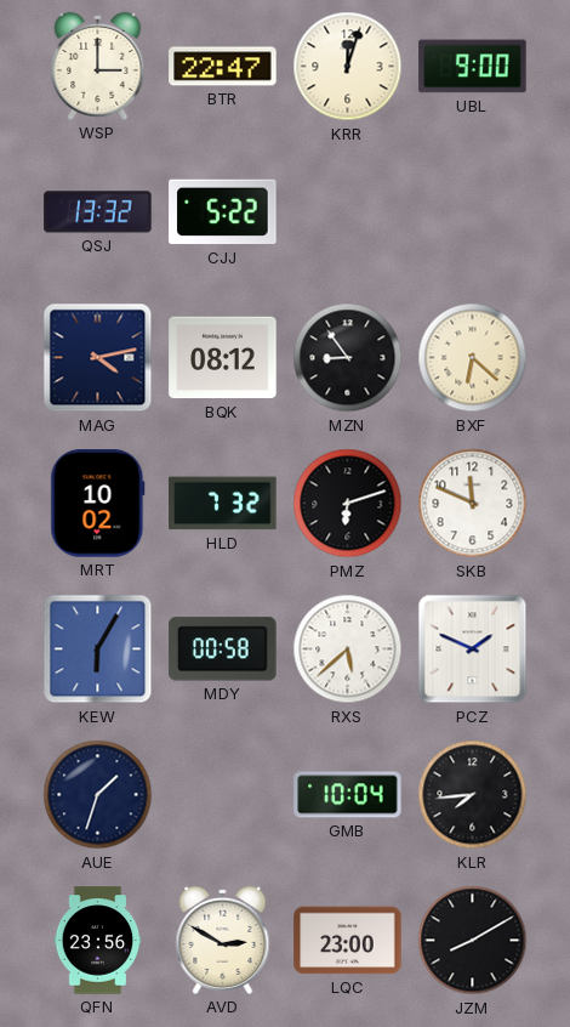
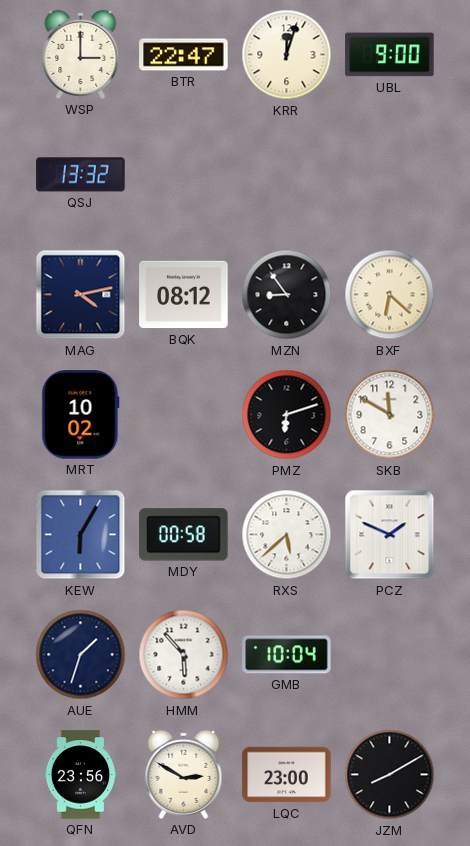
CJJ: 5:22 -> none (223, 212)
HLD: 7:32 -> none (223, 504)
SKB: 11:49 -> 11:50 (390, 415)
HMM: none -> 5:53 (184, 655)
KLR: 7:44 -> none (473, 795)
